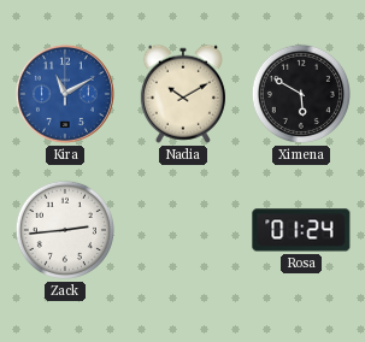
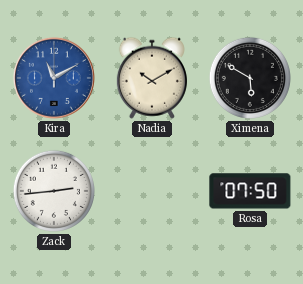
Rosa: 01:24 -> 07:50 (250, 191)
